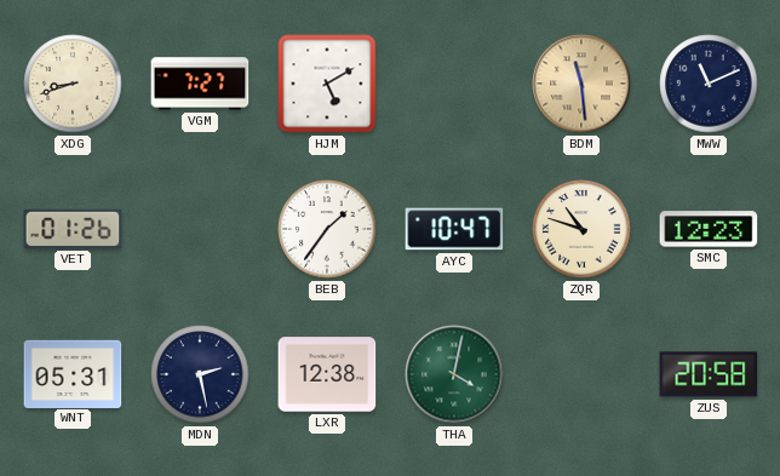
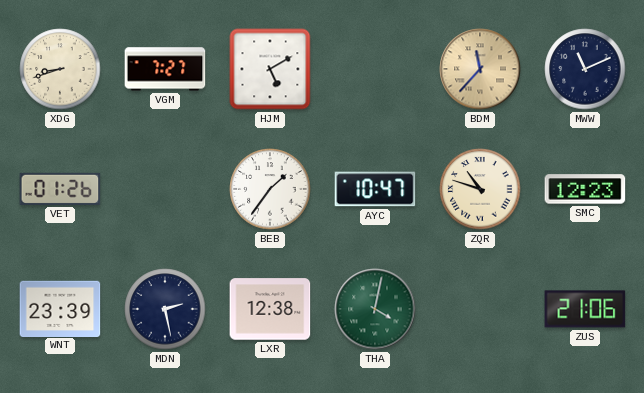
BDM: 11:29 -> 11:37 (480, 69)
WNT: 05:31 -> 23:39 (60, 308)
ZUS: 20:58 -> 21:06 (585, 309)
